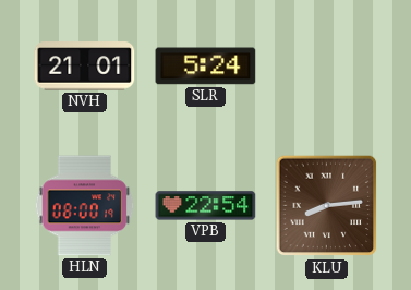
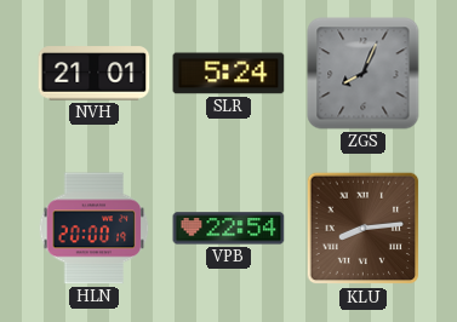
ZGS: none -> 8:04 (364, 74)
HLN: 08:00 -> 20:00 (95, 229)
